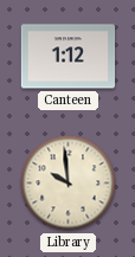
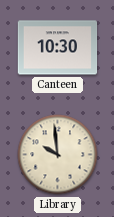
Canteen: 1:12 -> 10:30 (58, 48)
